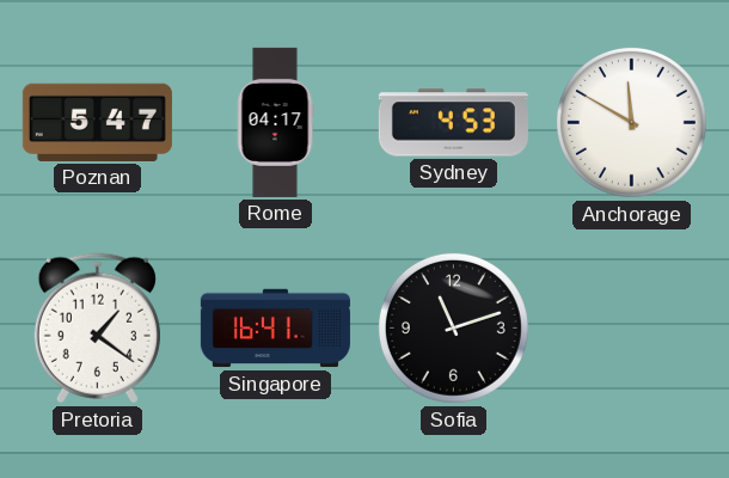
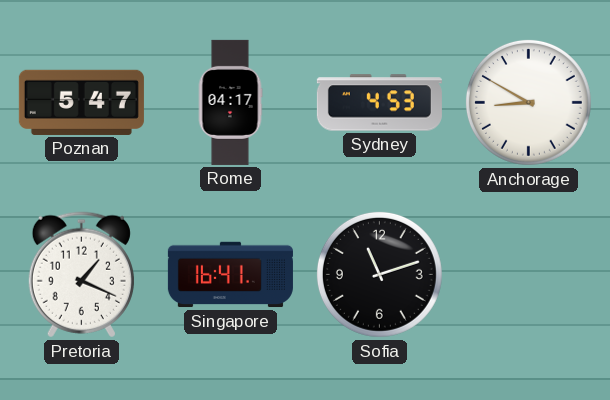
Anchorage: 11:50 -> 8:50 (528, 102)
Pretoria: 1:21 -> 1:19 (81, 275)
